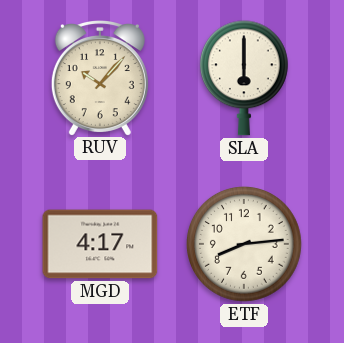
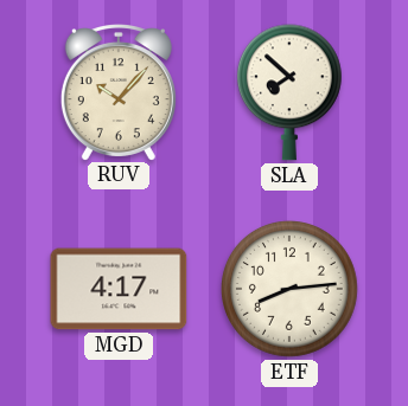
SLA: 6:00 -> 7:52 (289, 92)
